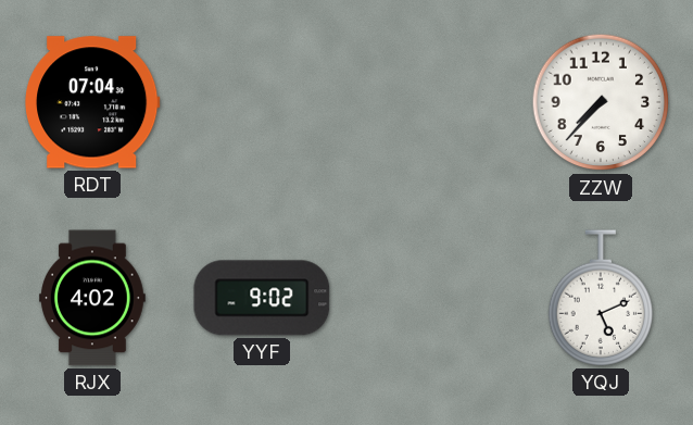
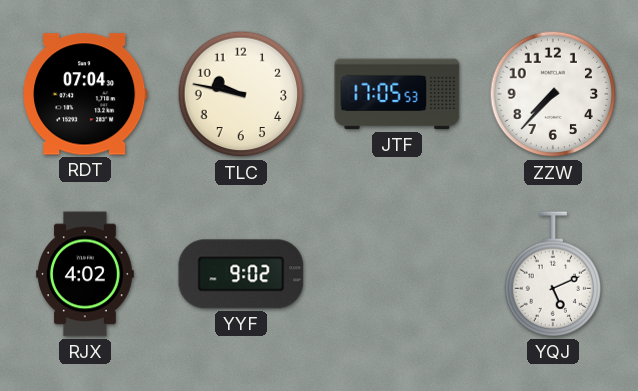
TLC: none -> 9:47 (241, 94)
JTF: none -> 17:05 (397, 94)
